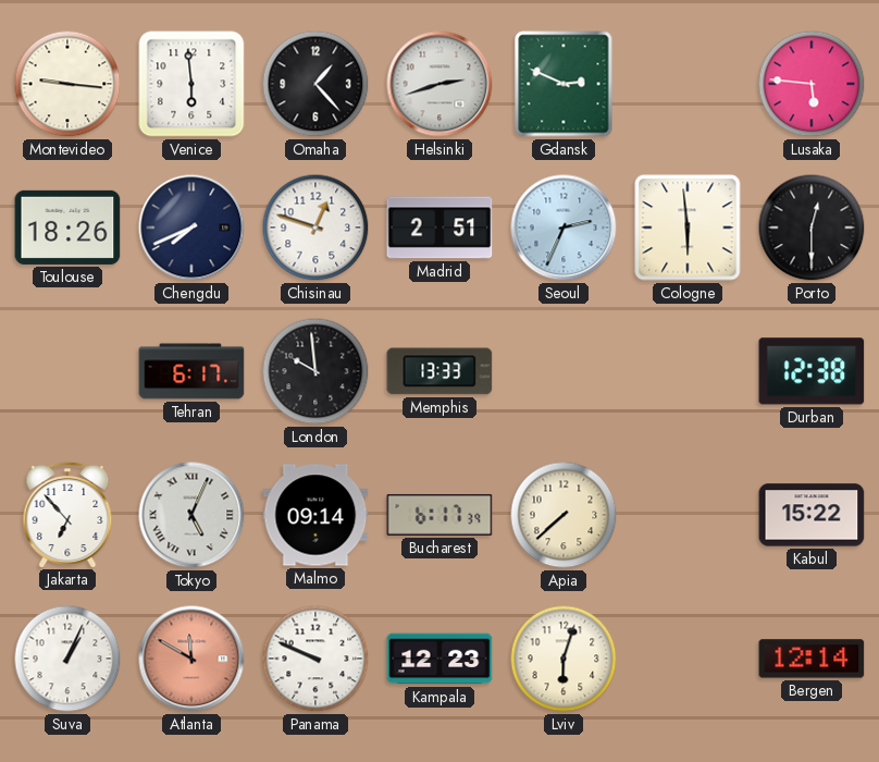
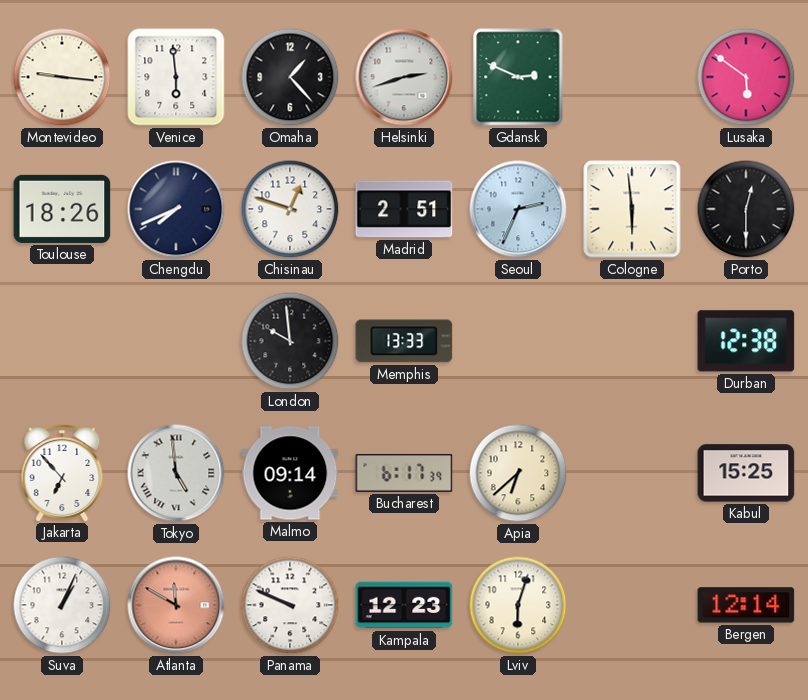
Lusaka: 5:46 -> 5:51 (746, 77)
Tehran: 6:17 -> none (191, 371)
Tokyo: 5:04 -> 4:59 (176, 473)
Apia: 7:38 -> 6:38 (518, 473)
Kabul: 15:22 -> 15:25 (746, 473)
